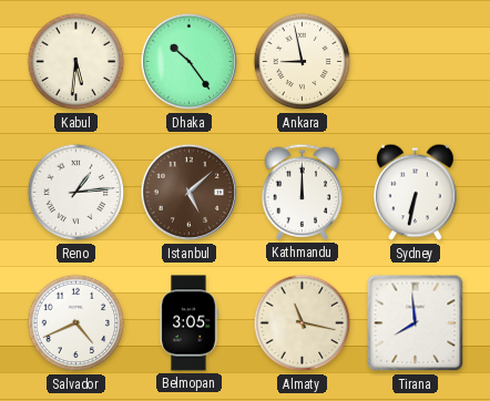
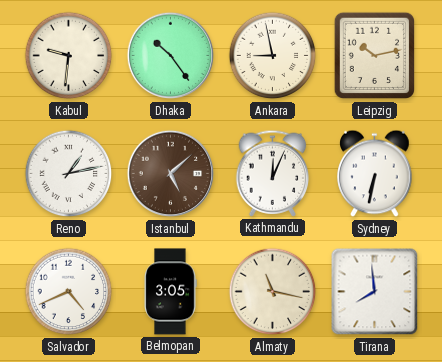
Kabul: 5:31 -> 9:31 (69, 56)
Leipzig: none -> 10:13 (374, 56)
Reno: 1:14 -> 1:13 (69, 174)
Kathmandu: 12:00 -> 12:04 (273, 173)
